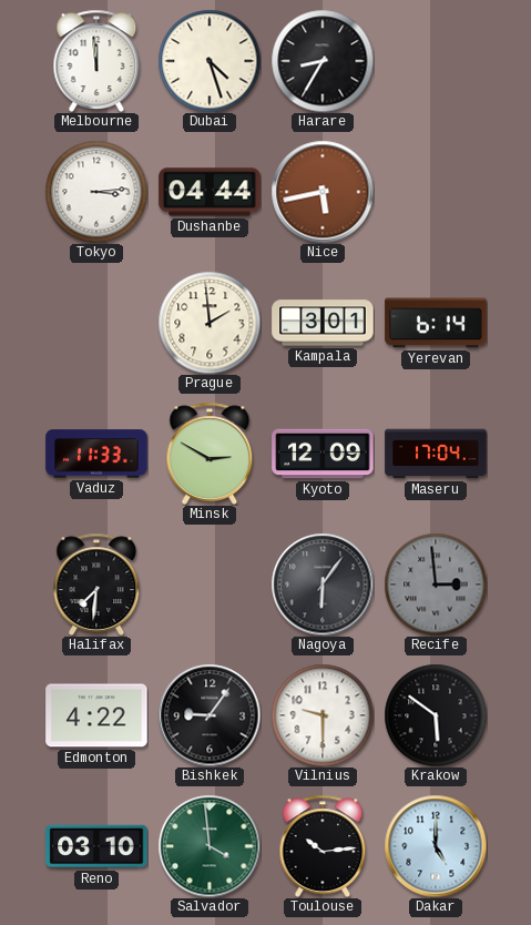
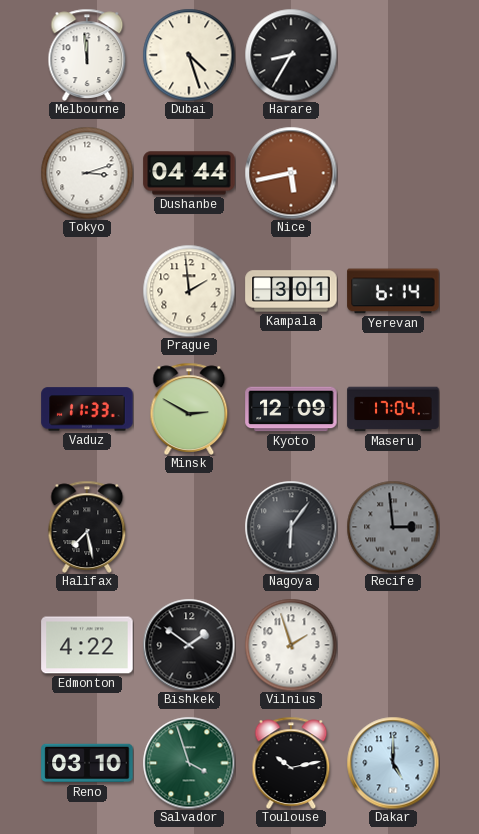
Tokyo: 3:14 -> 3:12 (87, 173)
Halifax: 7:31 -> 7:28 (87, 527)
Bishkek: 9:06 -> 1:51 (189, 645)
Vilnius: 9:30 -> 1:57 (291, 645)
Krakow: 5:51 -> none (436, 715)
Salvador: 3:59 -> 3:57 (189, 763)
Toulouse: 10:14 -> 10:13 (291, 763)
